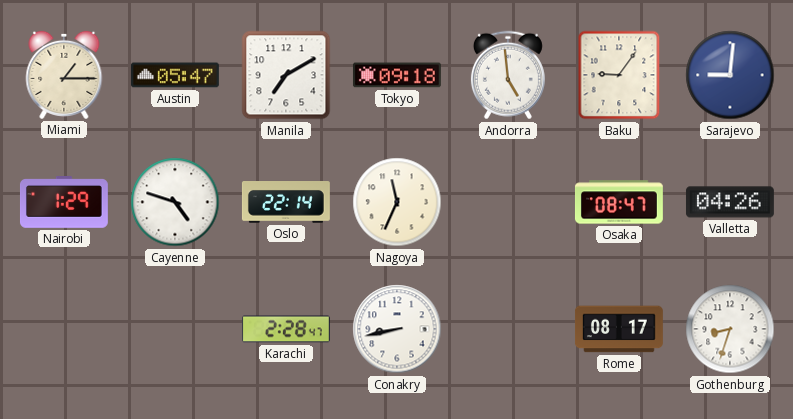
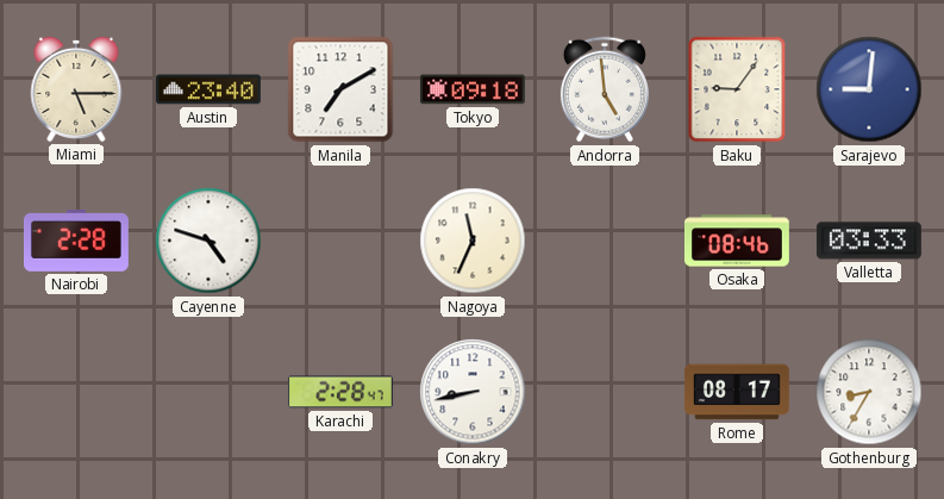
Miami: 1:15 -> 5:15 (76, 89)
Austin: 05:47 -> 23:40 (208, 89)
Nairobi: 1:29 -> 2:28 (76, 241)
Oslo: 22:14 -> none (286, 203)
Osaka: 08:47 -> 08:46 (737, 241)
Valletta: 04:26 -> 03:33 (869, 241)
Gothenburg: 8:33 -> 8:35 (869, 392)
